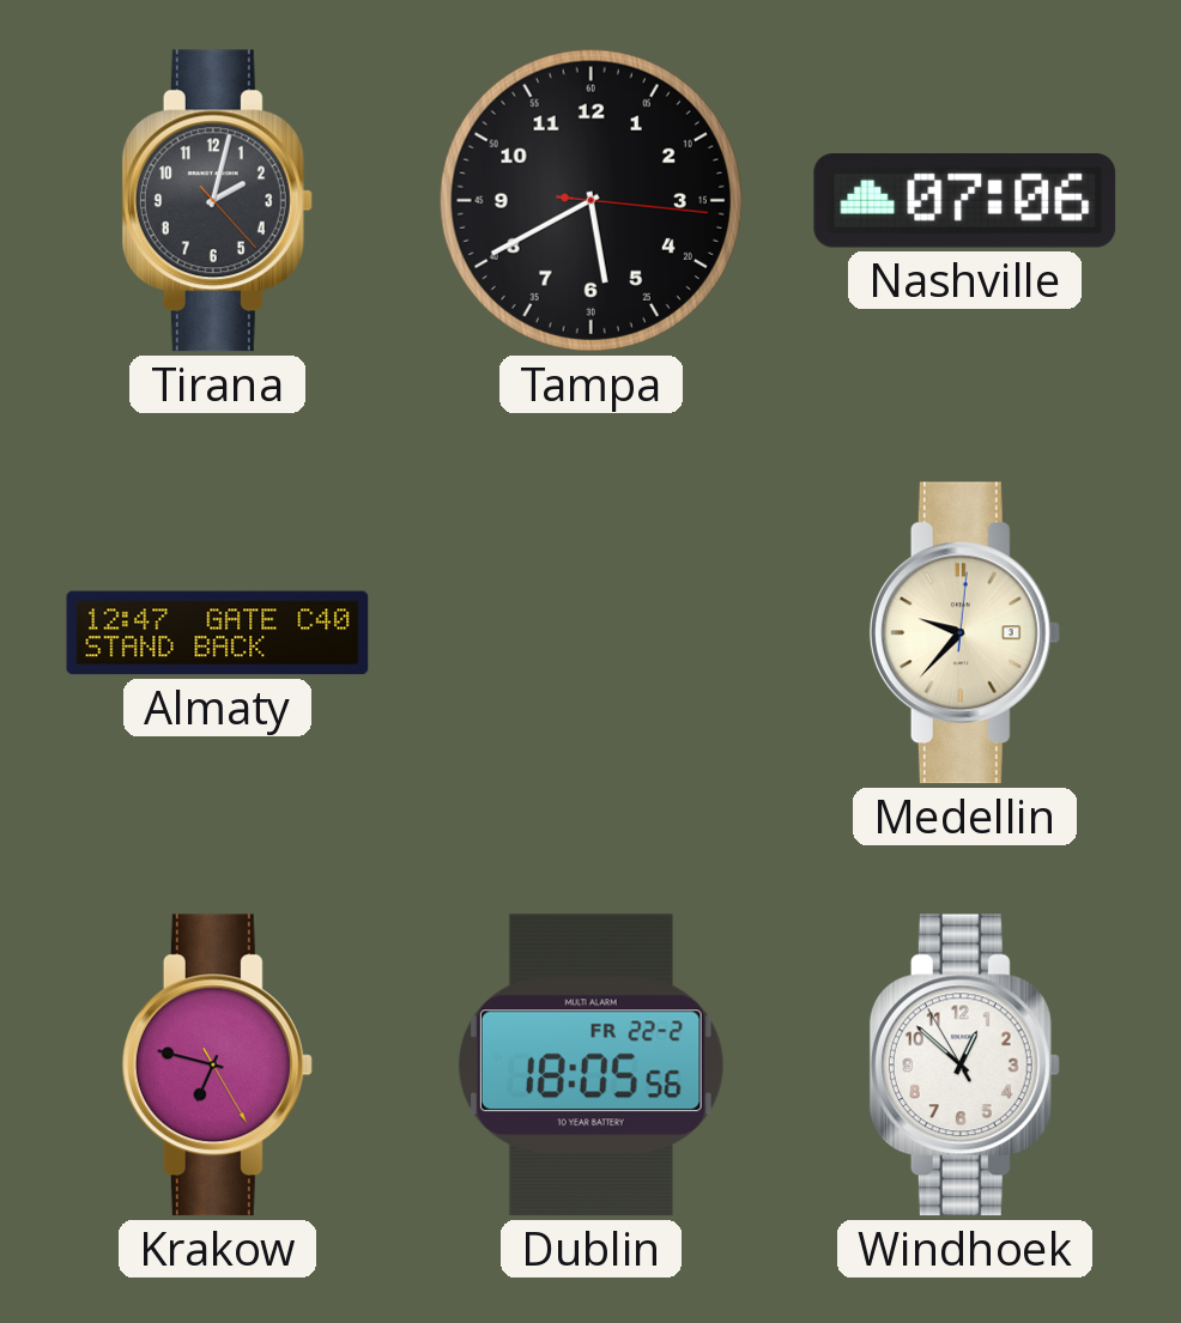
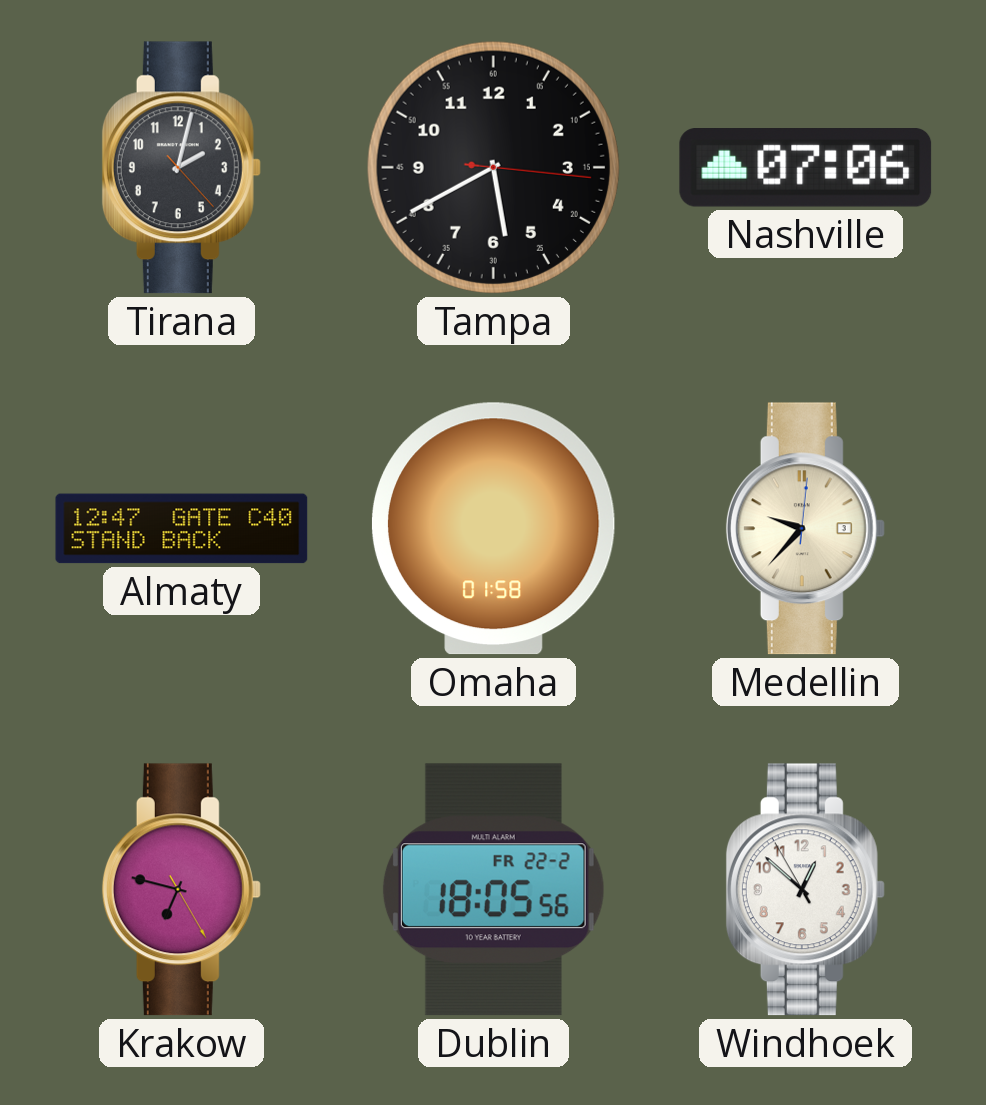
Omaha: none -> 01:58 (493, 529)
